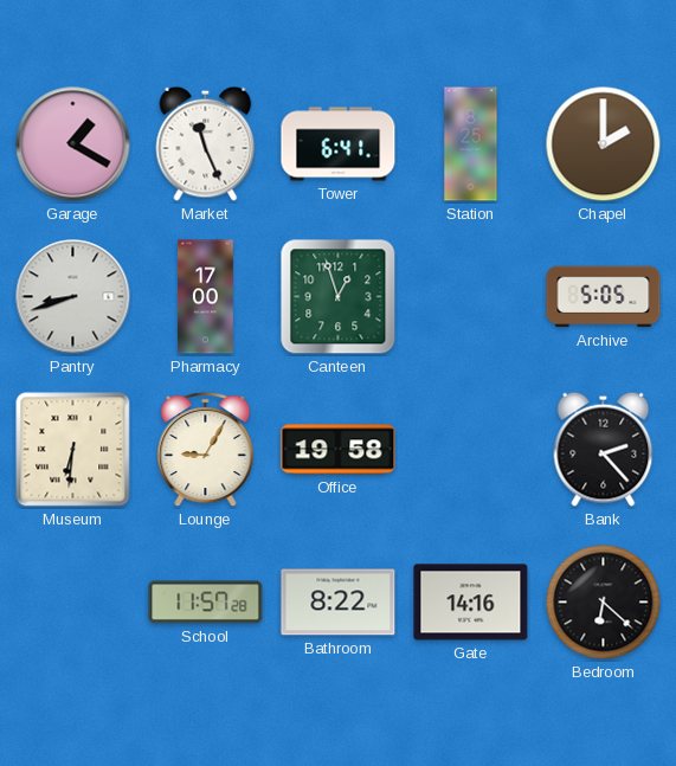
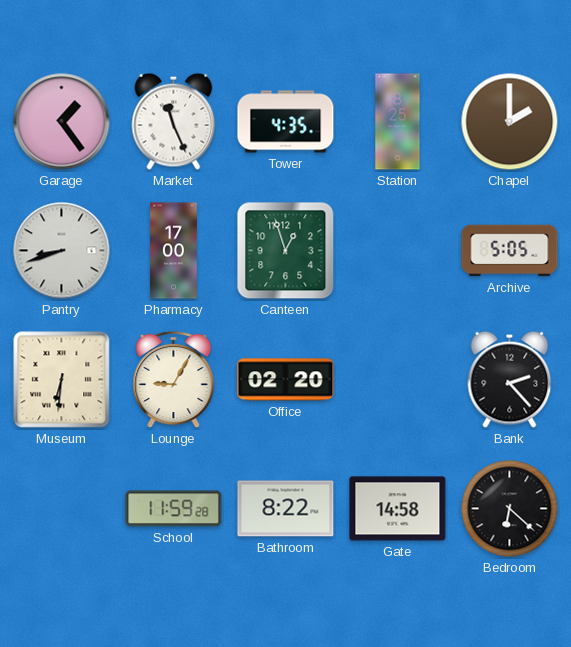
Garage: 1:20 -> 1:24 (62, 122)
Tower: 6:41 -> 4:35 (286, 122)
Office: 19:58 -> 02:20 (286, 380)
School: 11:57 -> 11:59 (174, 509)
Gate: 14:16 -> 14:58 (398, 509)
